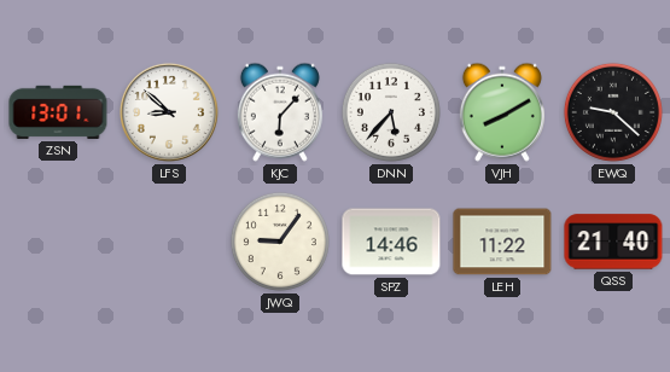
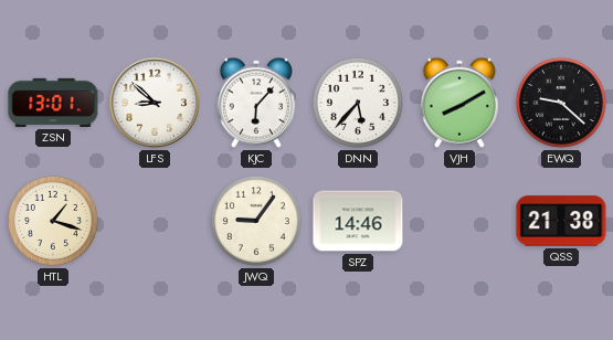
HTL: none -> 1:18 (53, 221)
LEH: 11:22 -> none (502, 242)
QSS: 21:40 -> 21:38 (561, 221)
